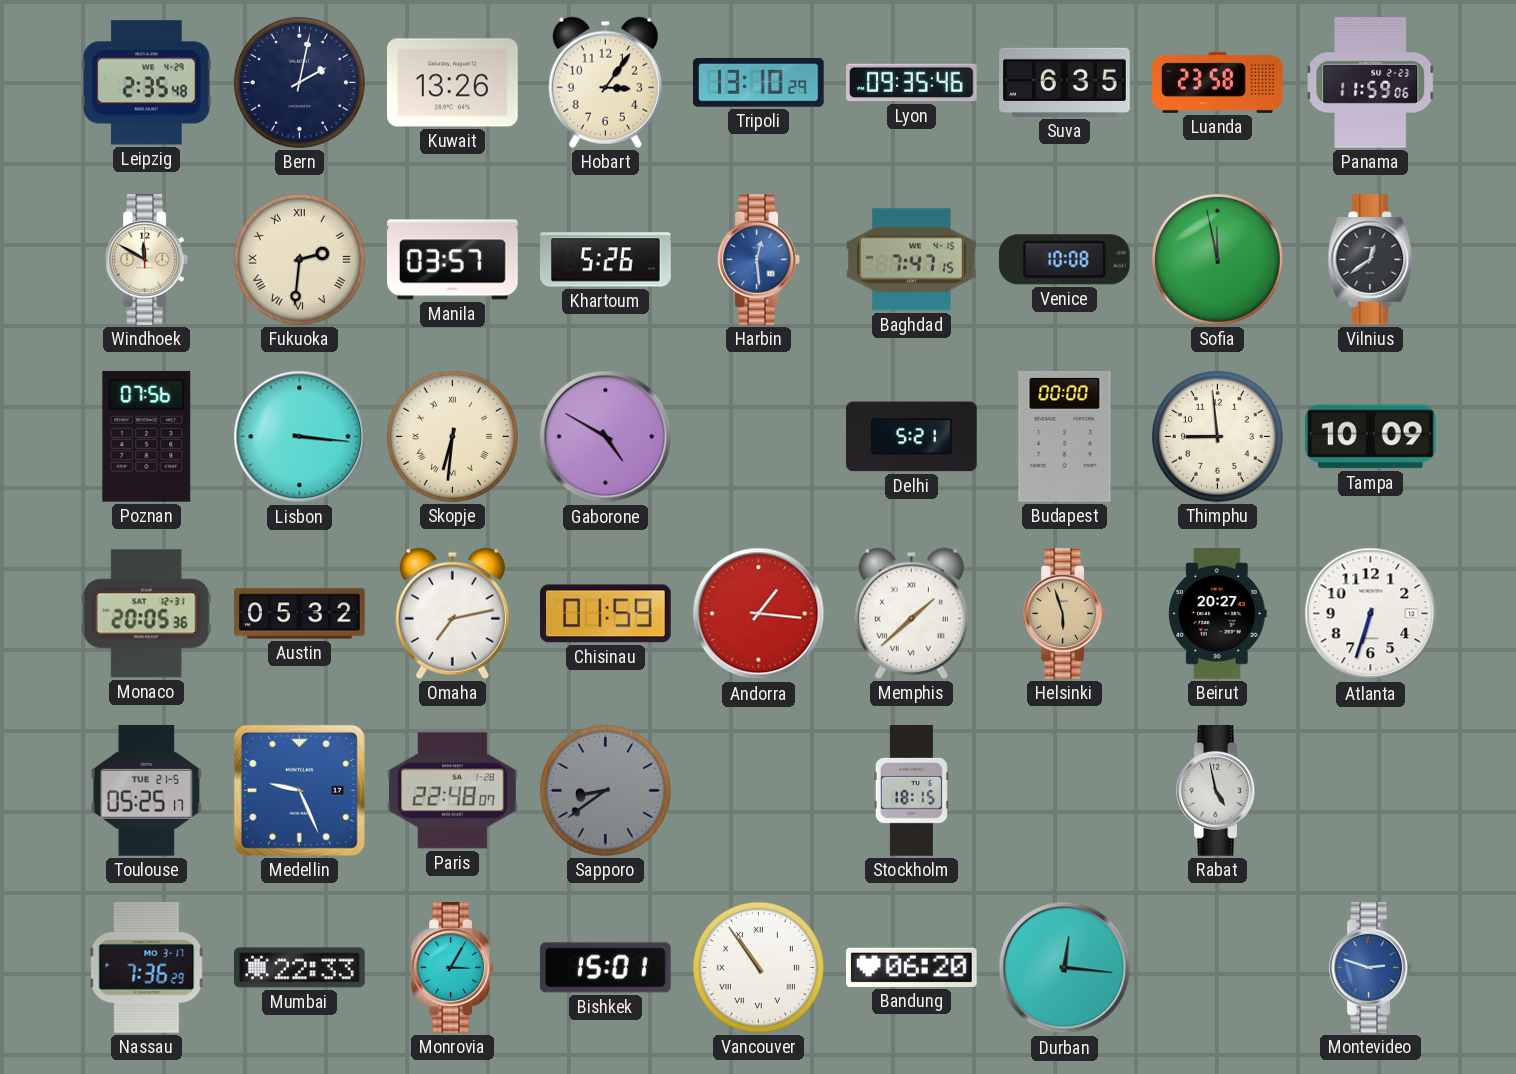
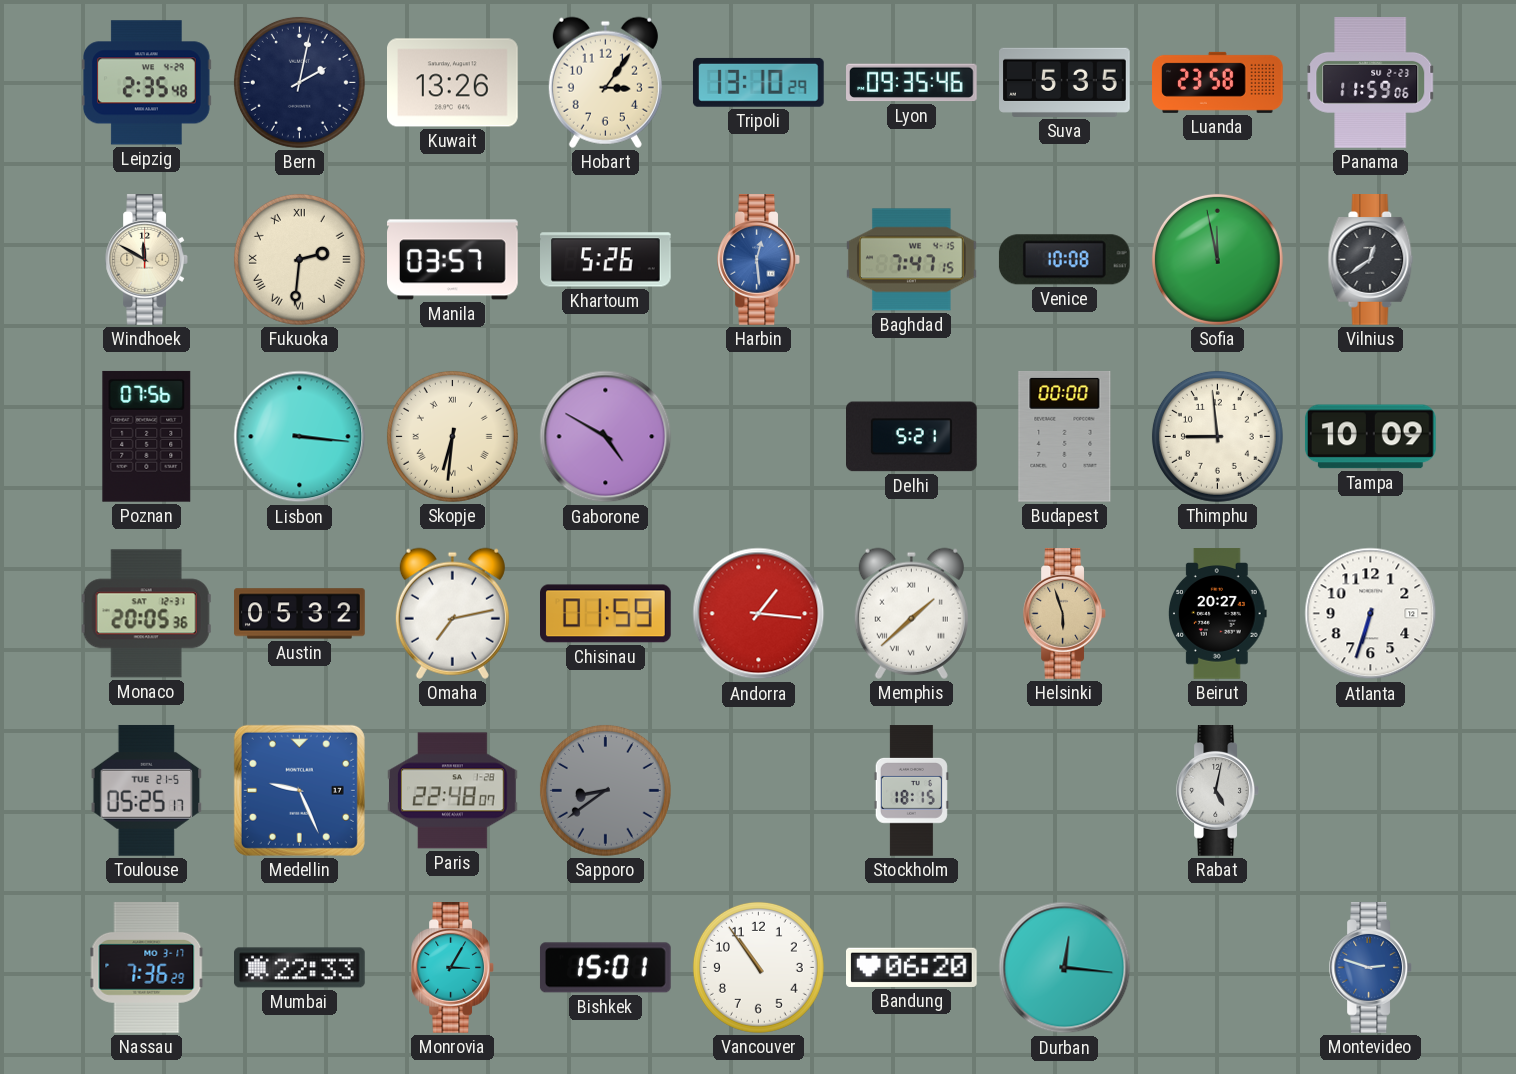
Suva: 6:35 -> 5:35 (1065, 82)
Rabat: 4:58 -> 5:02 (1217, 791)
Vancouver numerals: Roman -> Arabic (758, 967)
